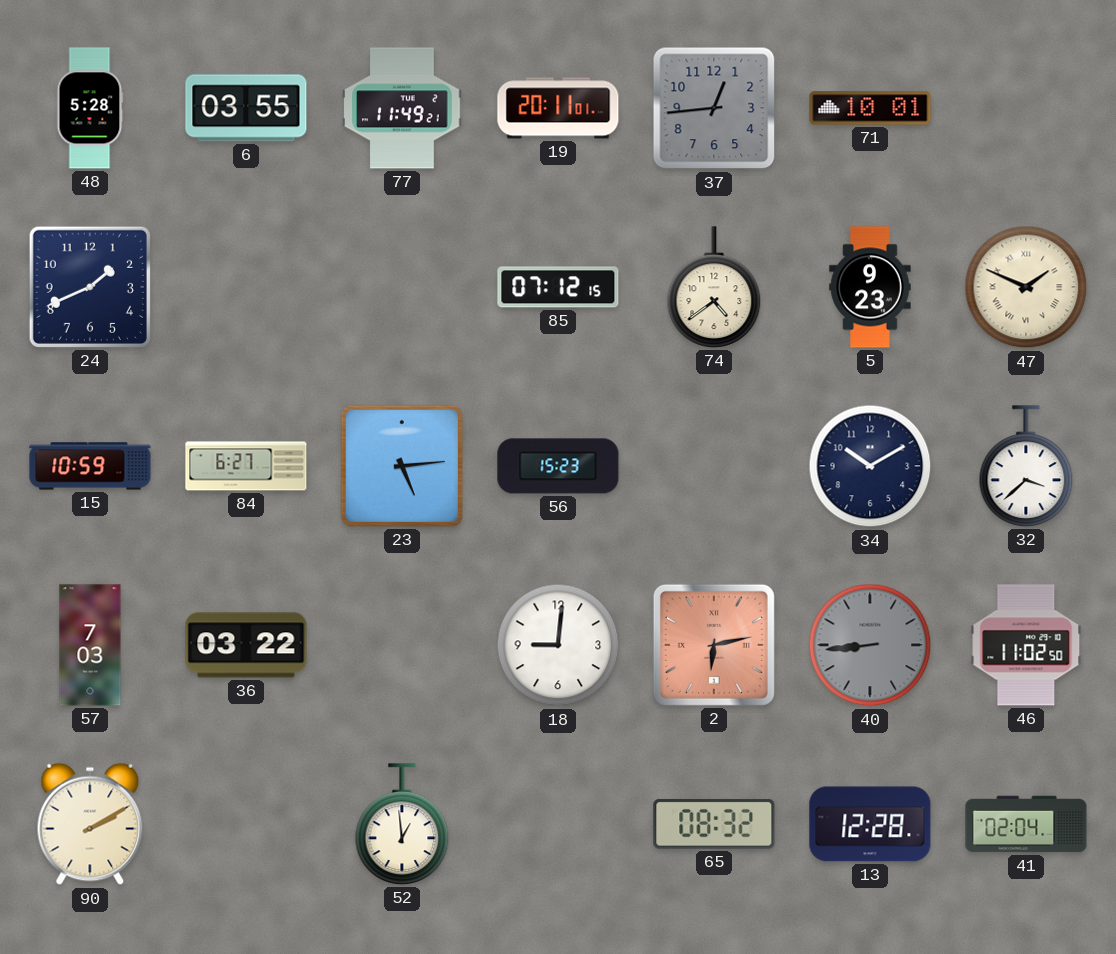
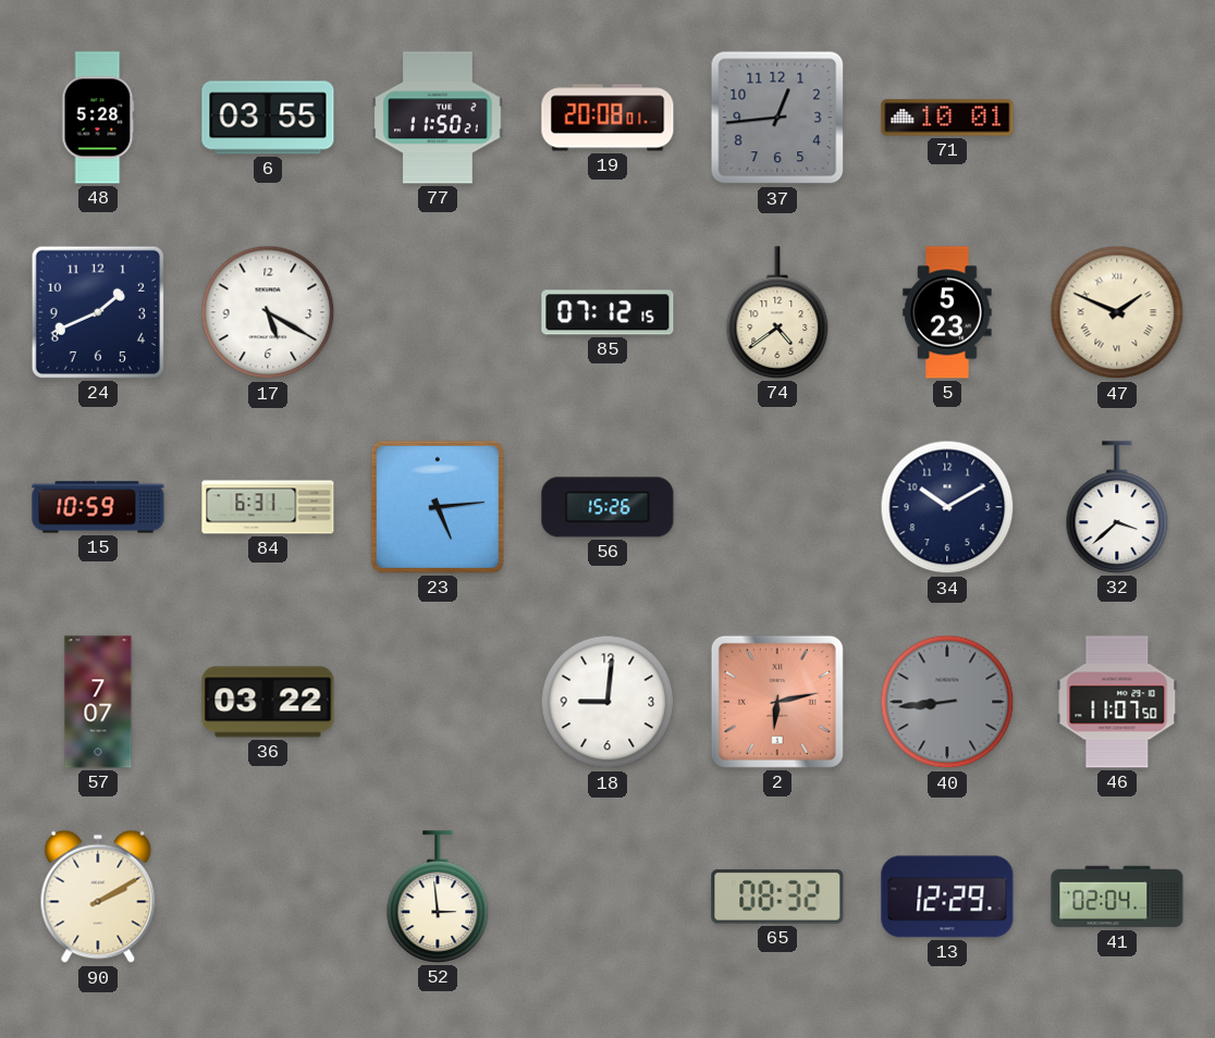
77: 11:49 -> 11:50 (438, 118)
19: 20:11 -> 20:08 (607, 118)
17: none -> 5:20 (268, 312)
5: 9:23 -> 5:23 (947, 312)
84: 6:27 -> 6:31 (268, 507)
56: 15:23 -> 15:26 (607, 507)
57: 7:03 -> 7:07 (98, 702)
46: 11:02 -> 11:07 (1117, 702)
52: 12:59 -> 2:59 (438, 897)
13: 12:28 -> 12:29 (947, 897)
